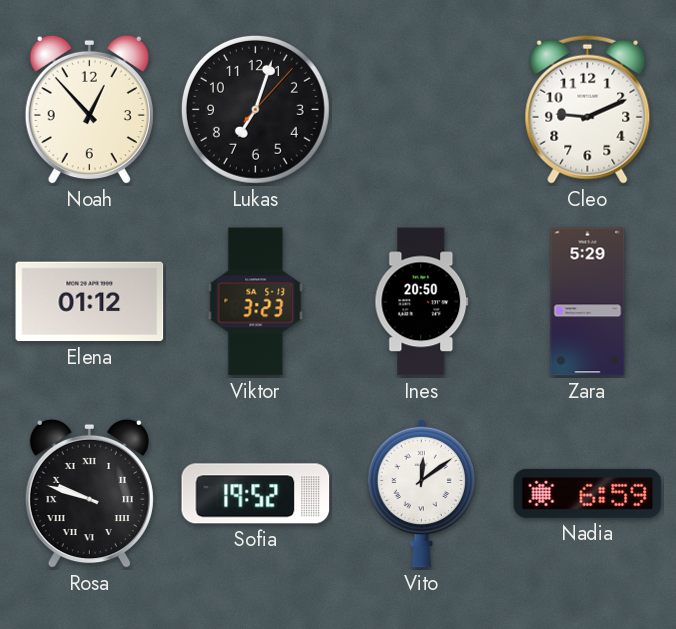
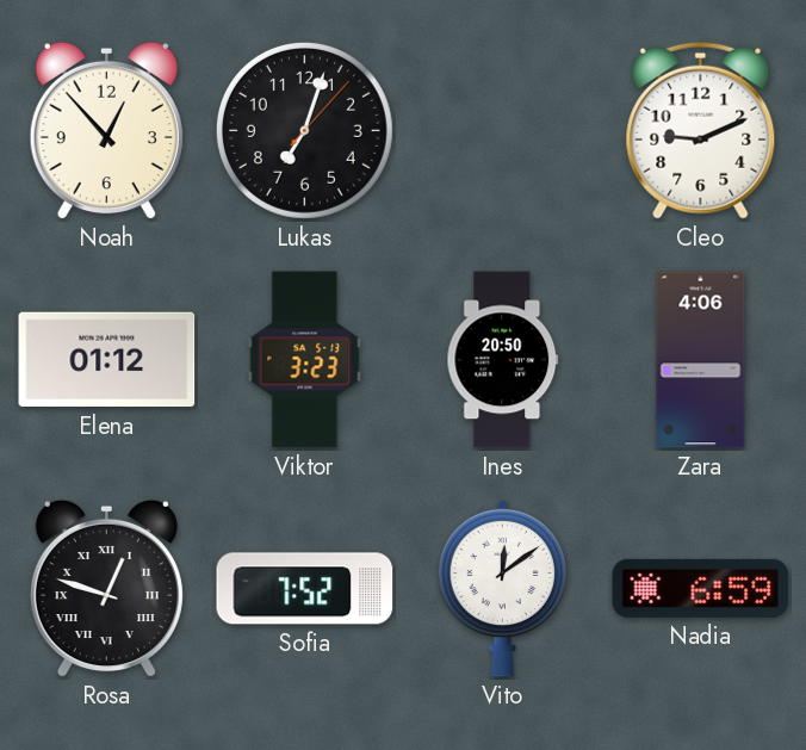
Zara: 5:29 -> 4:06 (701, 360)
Rosa: 9:48 -> 12:48 (106, 589)
Sofia: 19:52 -> 7:52 (305, 589)
